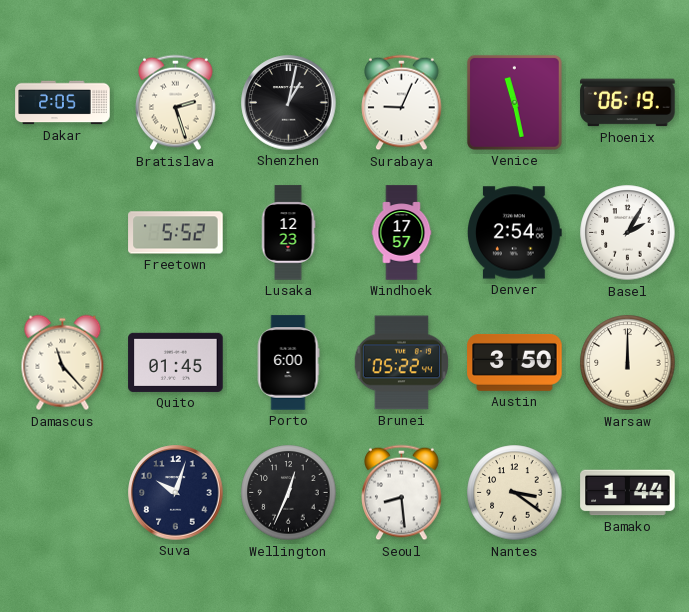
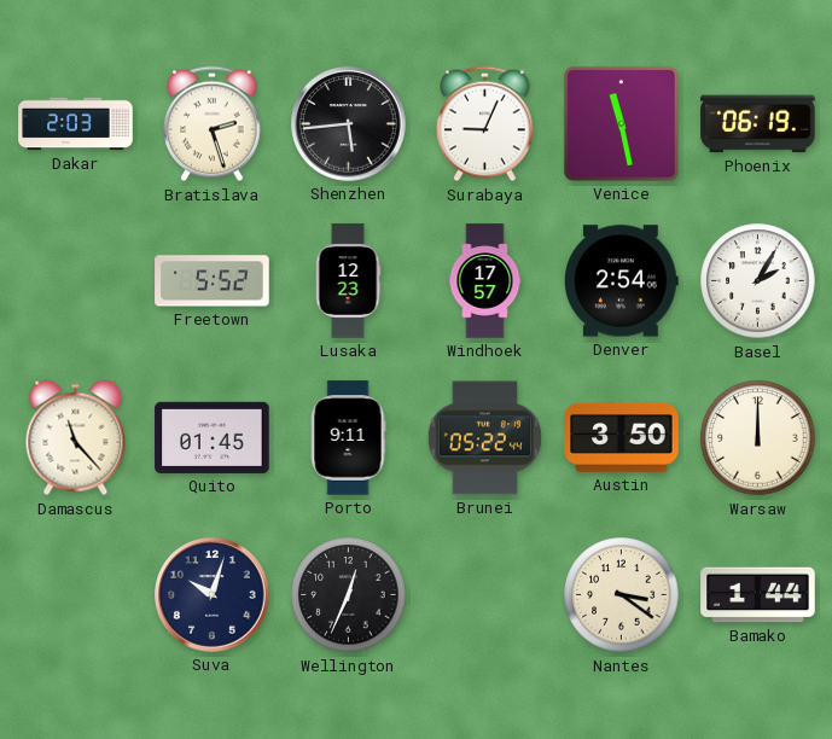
Dakar: 2:05 -> 2:03 (76, 124)
Shenzhen: 1:02 -> 5:44 (349, 124)
Porto: 6:00 -> 9:11 (348, 438)
Seoul: 8:29 -> none (402, 493)
